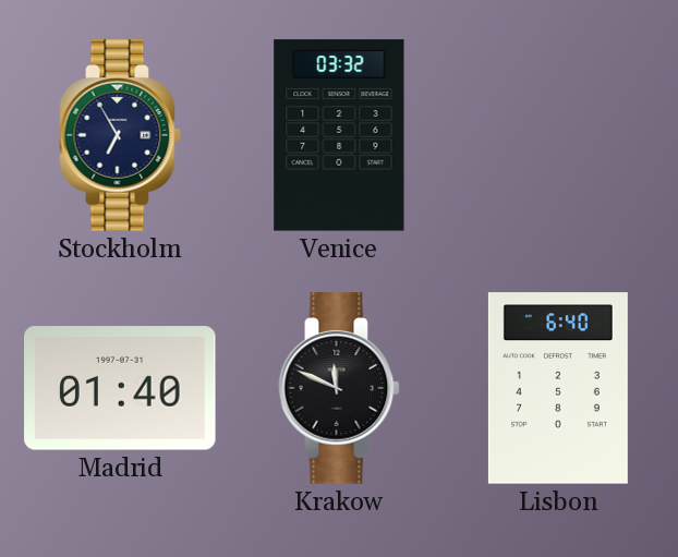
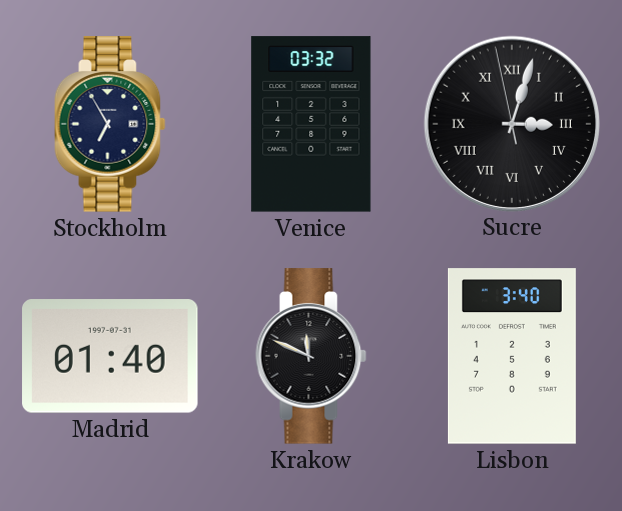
Sucre: none -> 3:02 (511, 123)
Lisbon: 6:40 -> 3:40 (512, 356)
